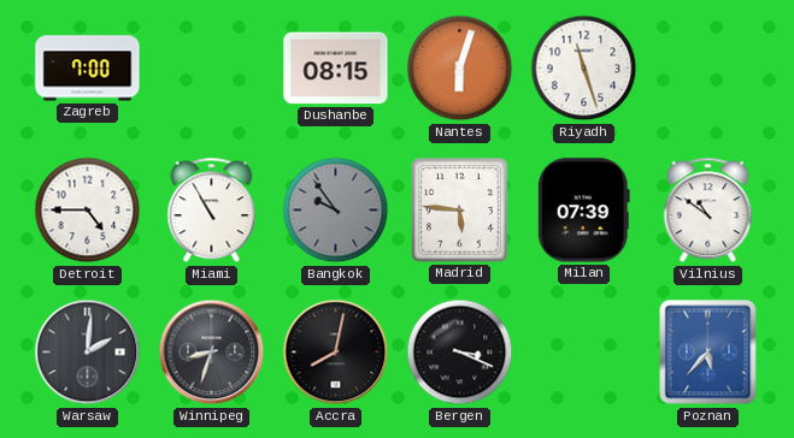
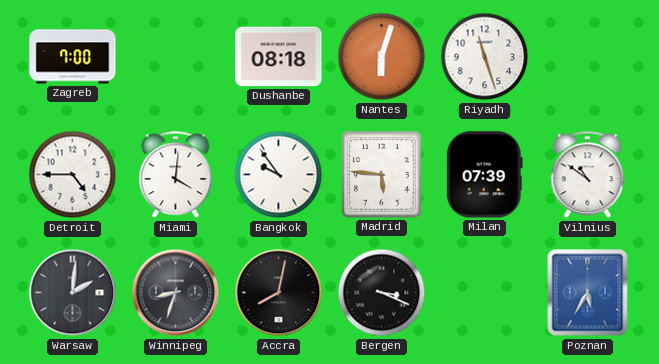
Dushanbe: 08:15 -> 08:18 (279, 57)
Miami: 10:55 -> 4:01 (176, 175)
Bangkok dial: grey -> white (279, 175)
Poznan: 5:37 -> 5:35 (588, 293)
